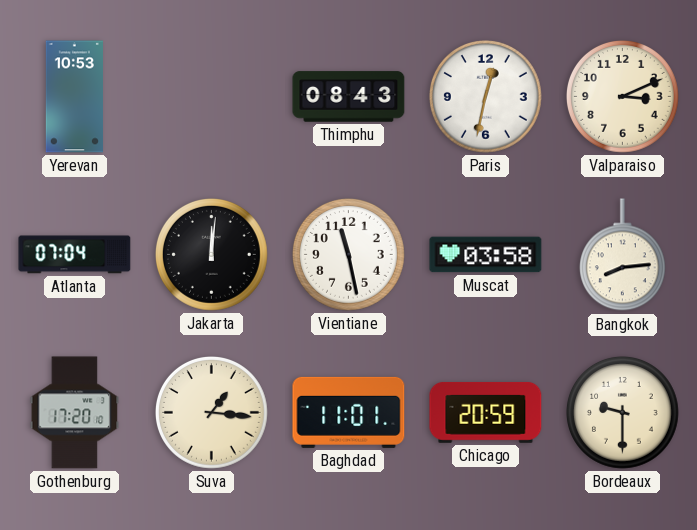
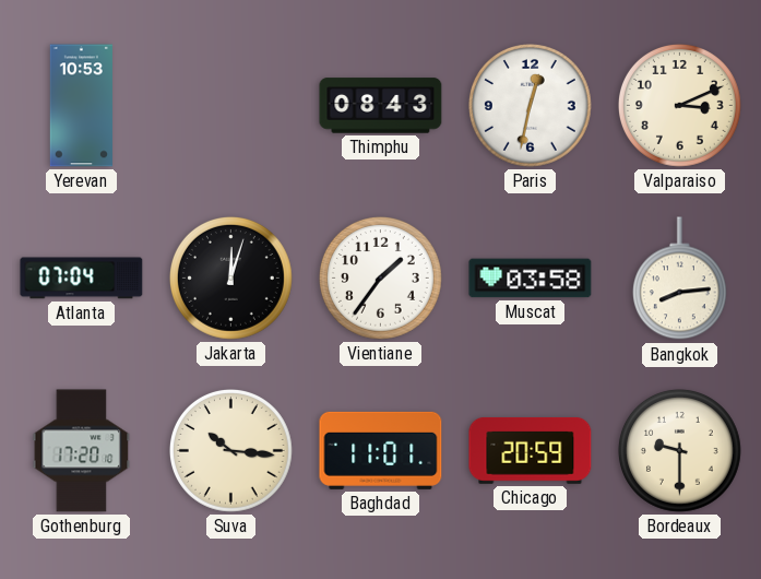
Jakarta: 12:01 -> 12:03 (231, 279)
Vientiane: 11:28 -> 1:36 (381, 279)
Suva: 1:16 -> 10:16 (231, 451)
